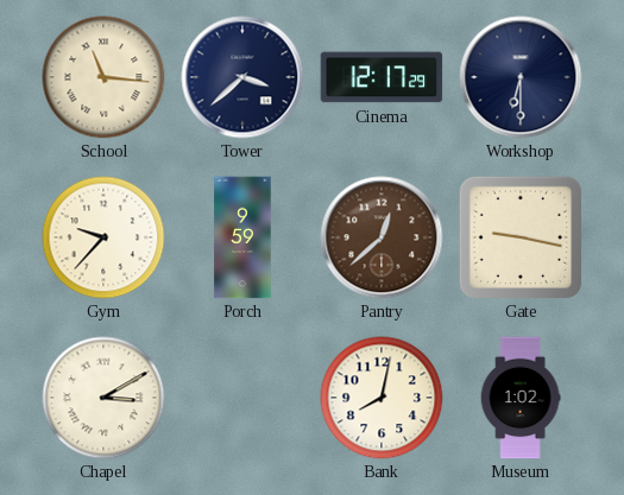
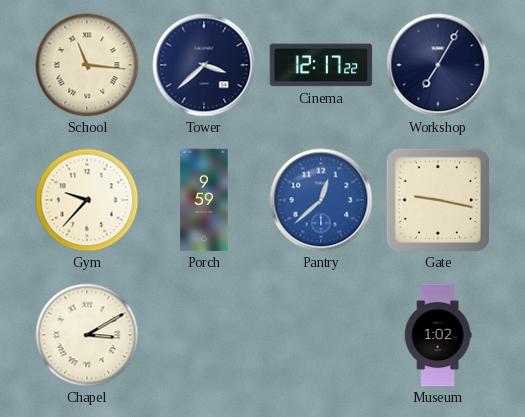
Cinema: 12:17:29 -> 12:17:22 (321, 65)
Workshop: 6:30 -> 7:05 (438, 65)
Pantry dial: brown -> blue (321, 200)
Bank: 8:02 -> none (382, 398)
